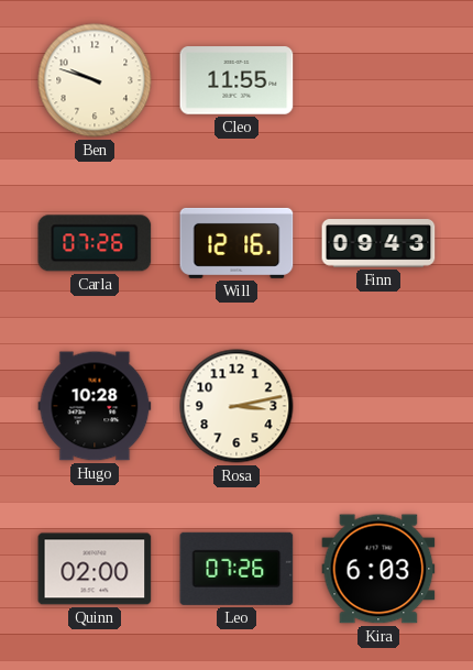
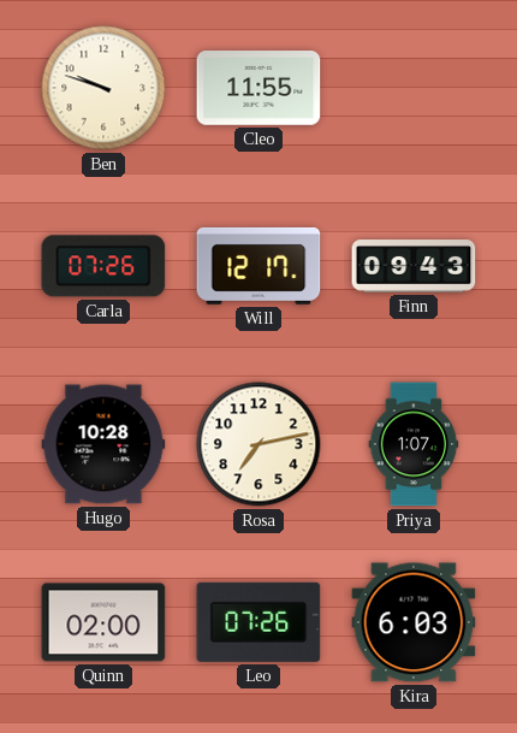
Will: 12:16 -> 12:17 (258, 266)
Rosa: 3:13 -> 7:13 (258, 444)
Priya: none -> 1:07 (414, 444)
